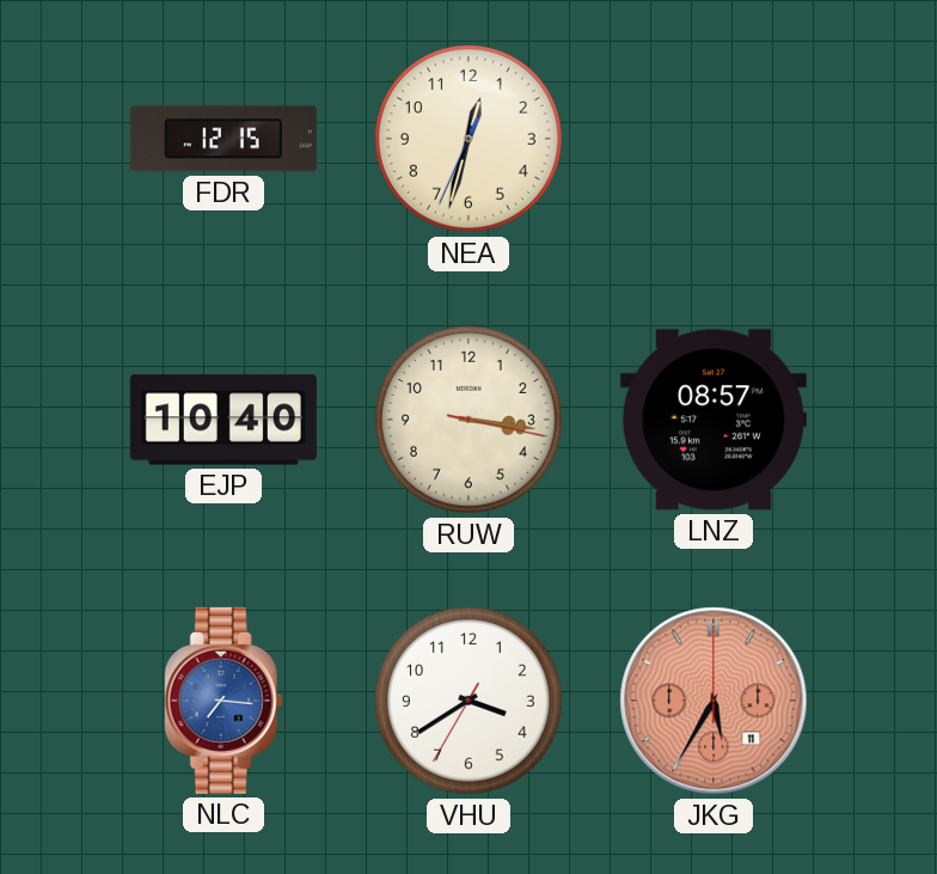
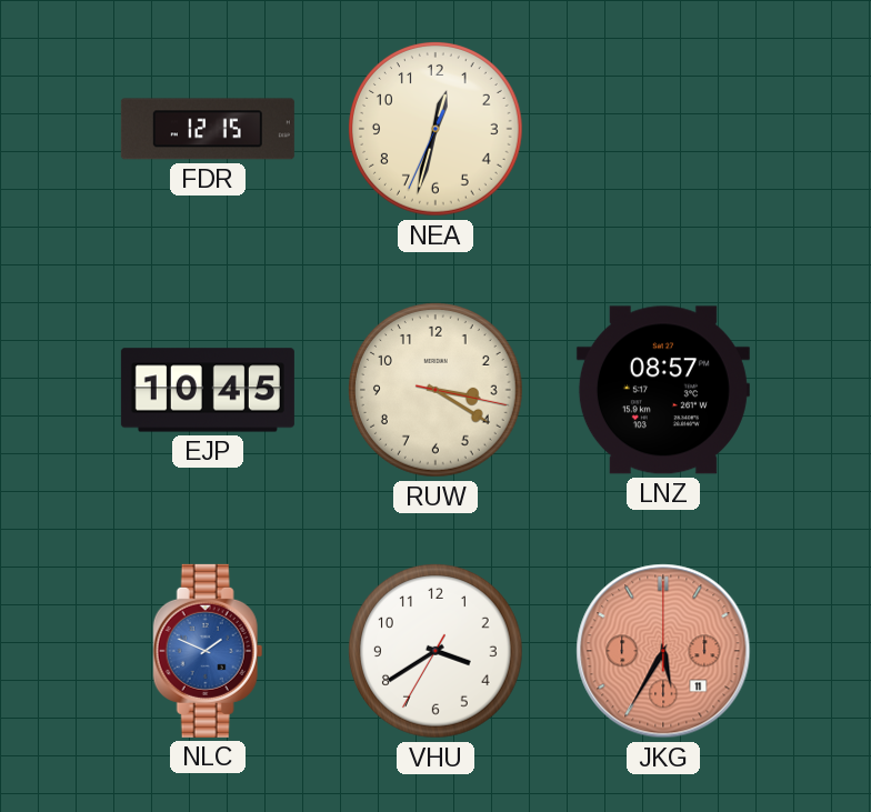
EJP: 10:40 -> 10:45 (208, 390)
RUW: 3:16 -> 3:20 (436, 390)
NLC: 7:16 -> 1:49 (208, 651)
